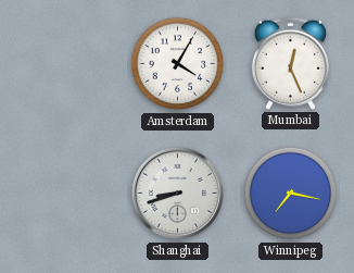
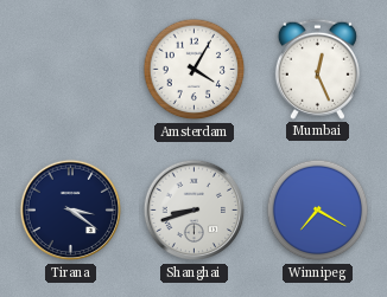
Tirana: none -> 3:21 (71, 211)
Winnipeg: 7:17 -> 7:20 (318, 211)
